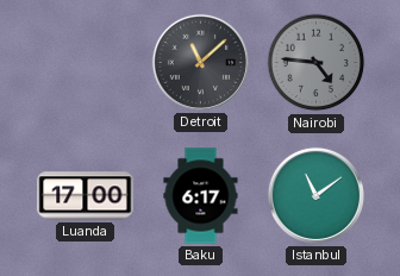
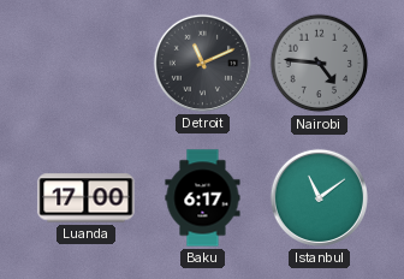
Detroit: 11:08 -> 11:11 (202, 63)
